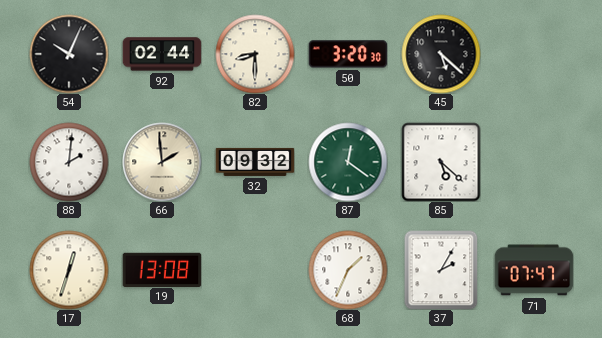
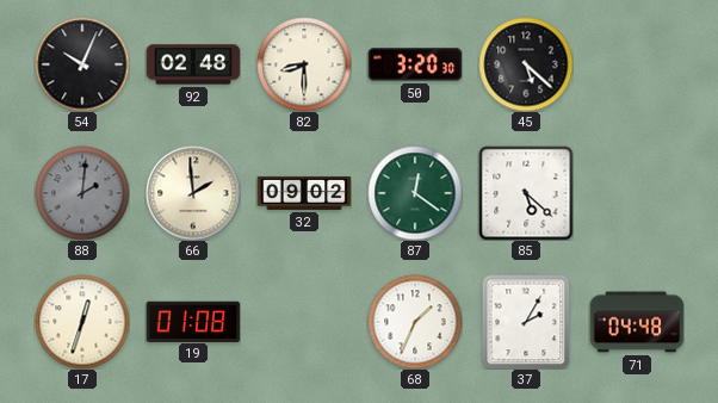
92: 02:44 -> 02:48 (193, 64)
88 dial: white -> grey (82, 193)
32: 09:32 -> 09:02 (304, 193)
19: 13:08 -> 01:08 (193, 321)
71: 07:47 -> 04:48 (637, 322)
